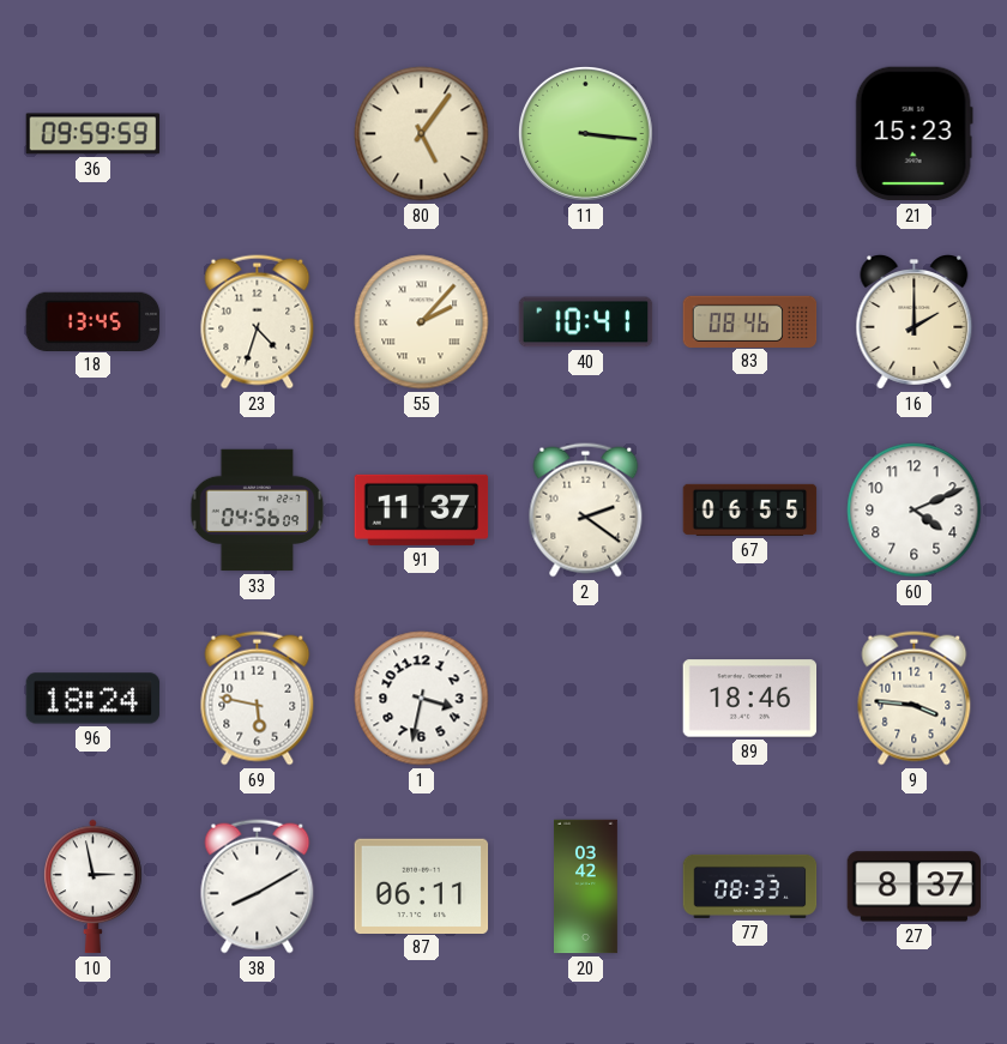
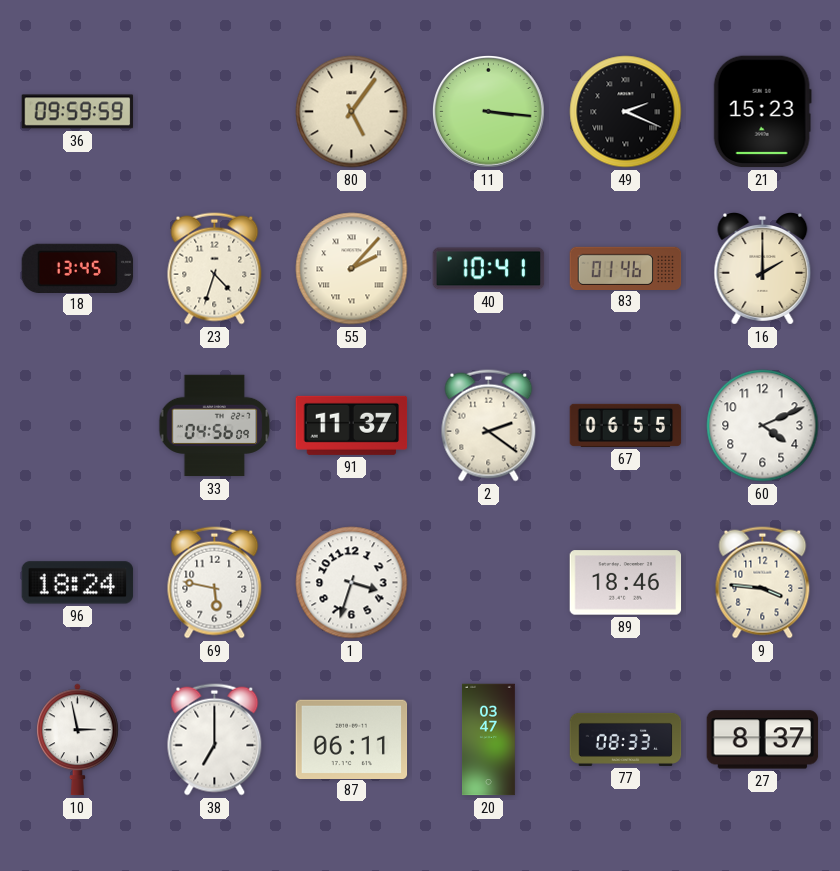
49: none -> 2:19 (626, 112)
83: 08:46 -> 01:46 (626, 268)
1: 3:32 -> 3:33 (352, 583)
38: 8:10 -> 7:00 (215, 740)
20: 03:42 -> 03:47 (489, 740)
